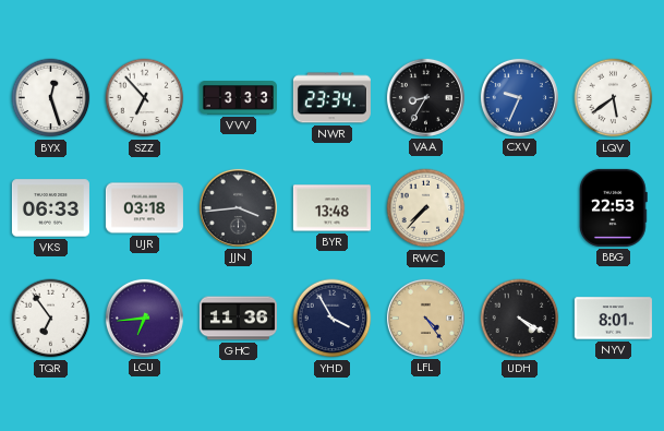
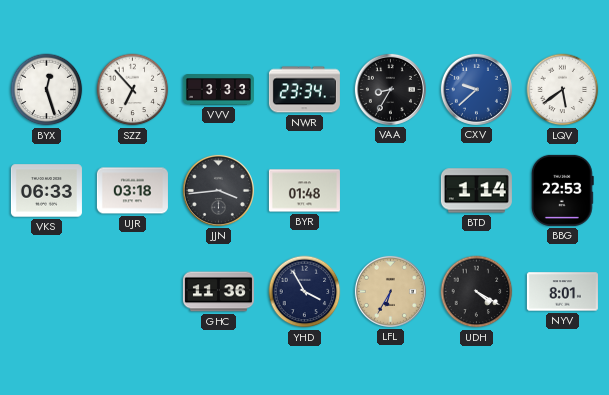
CXV: 9:34 -> 9:38 (476, 89)
BYR: 13:48 -> 01:48 (304, 191)
RWC: 7:37 -> none (426, 208)
BTD: none -> 1:14 (476, 191)
TQR: 6:54 -> none (51, 319)
LCU: 6:44 -> none (144, 318)
LFL: 4:24 -> 6:35 (390, 291)
